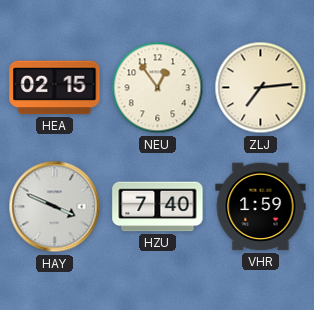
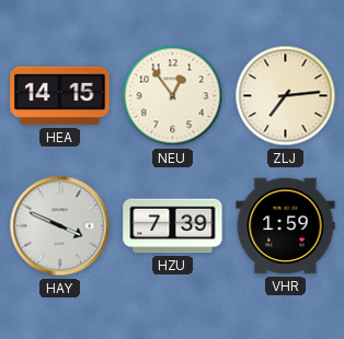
HEA: 02:15 -> 14:15 (60, 96)
HZU: 7:40 -> 7:39 (173, 226)
